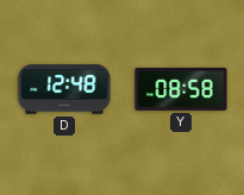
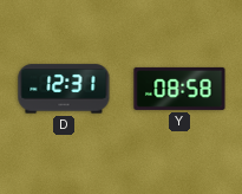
D: 12:48 -> 12:31 (64, 89)
